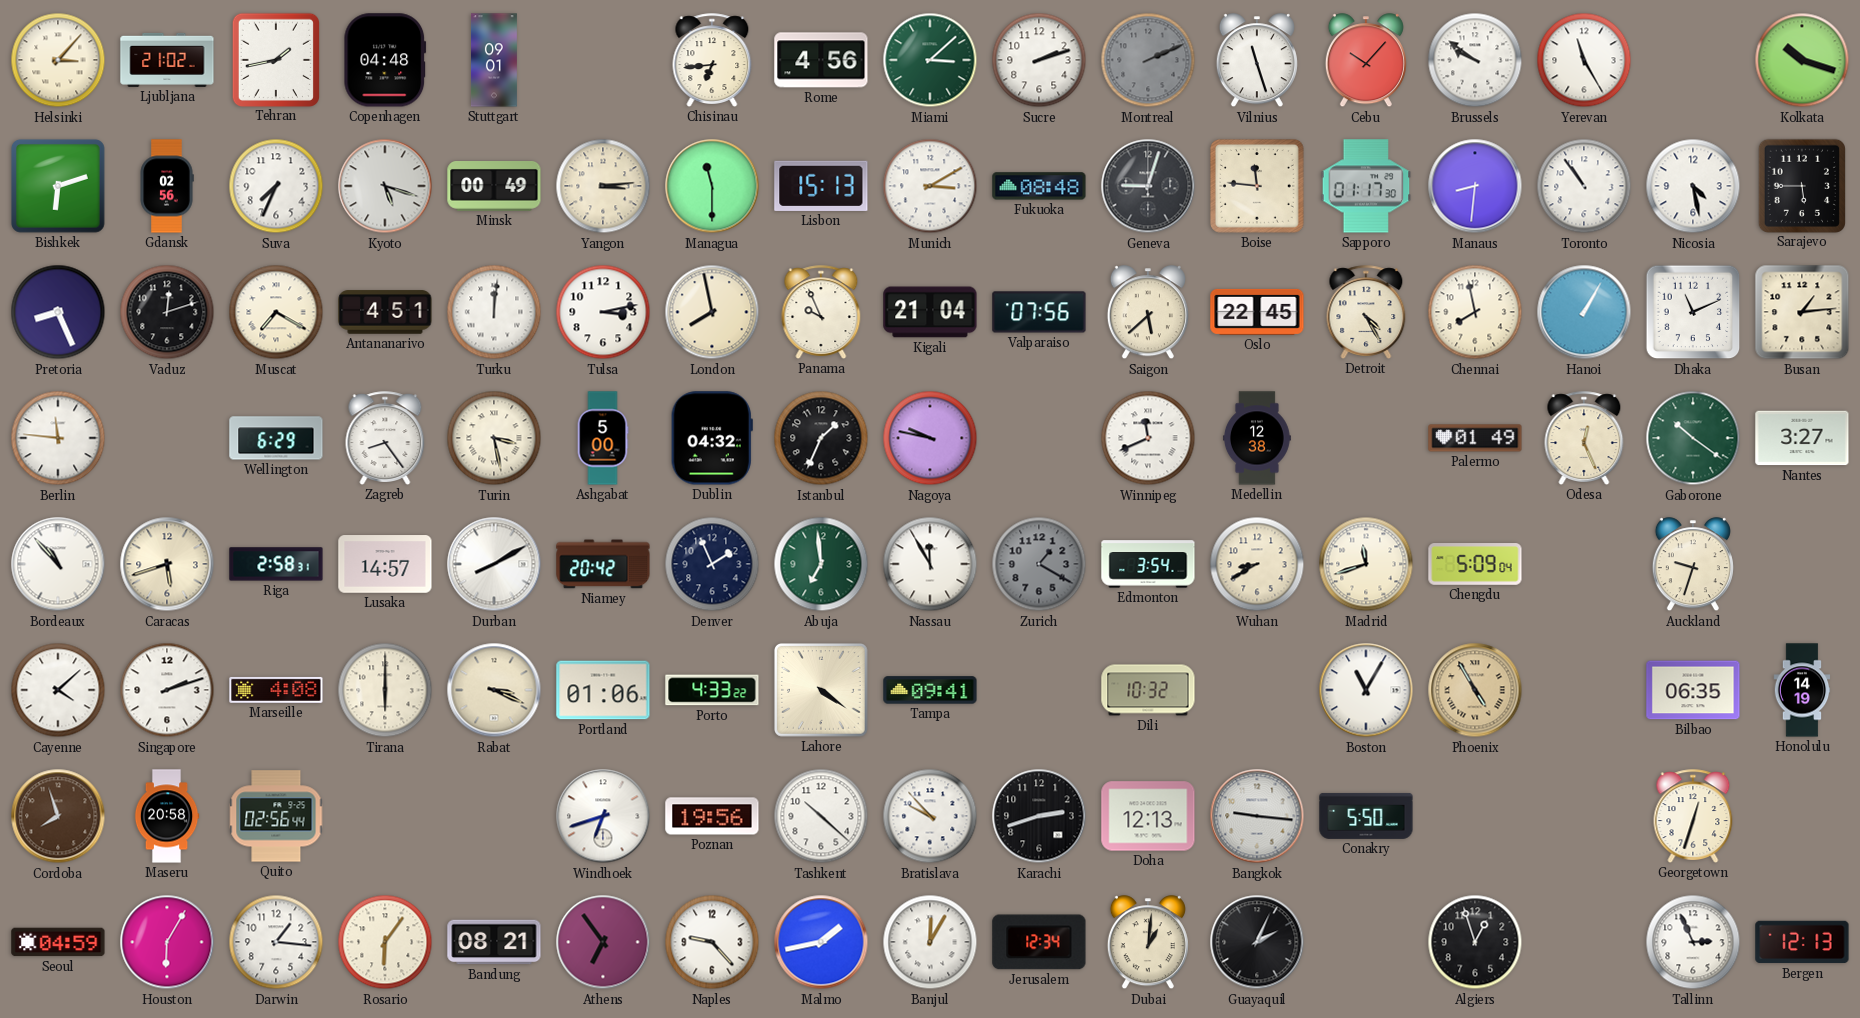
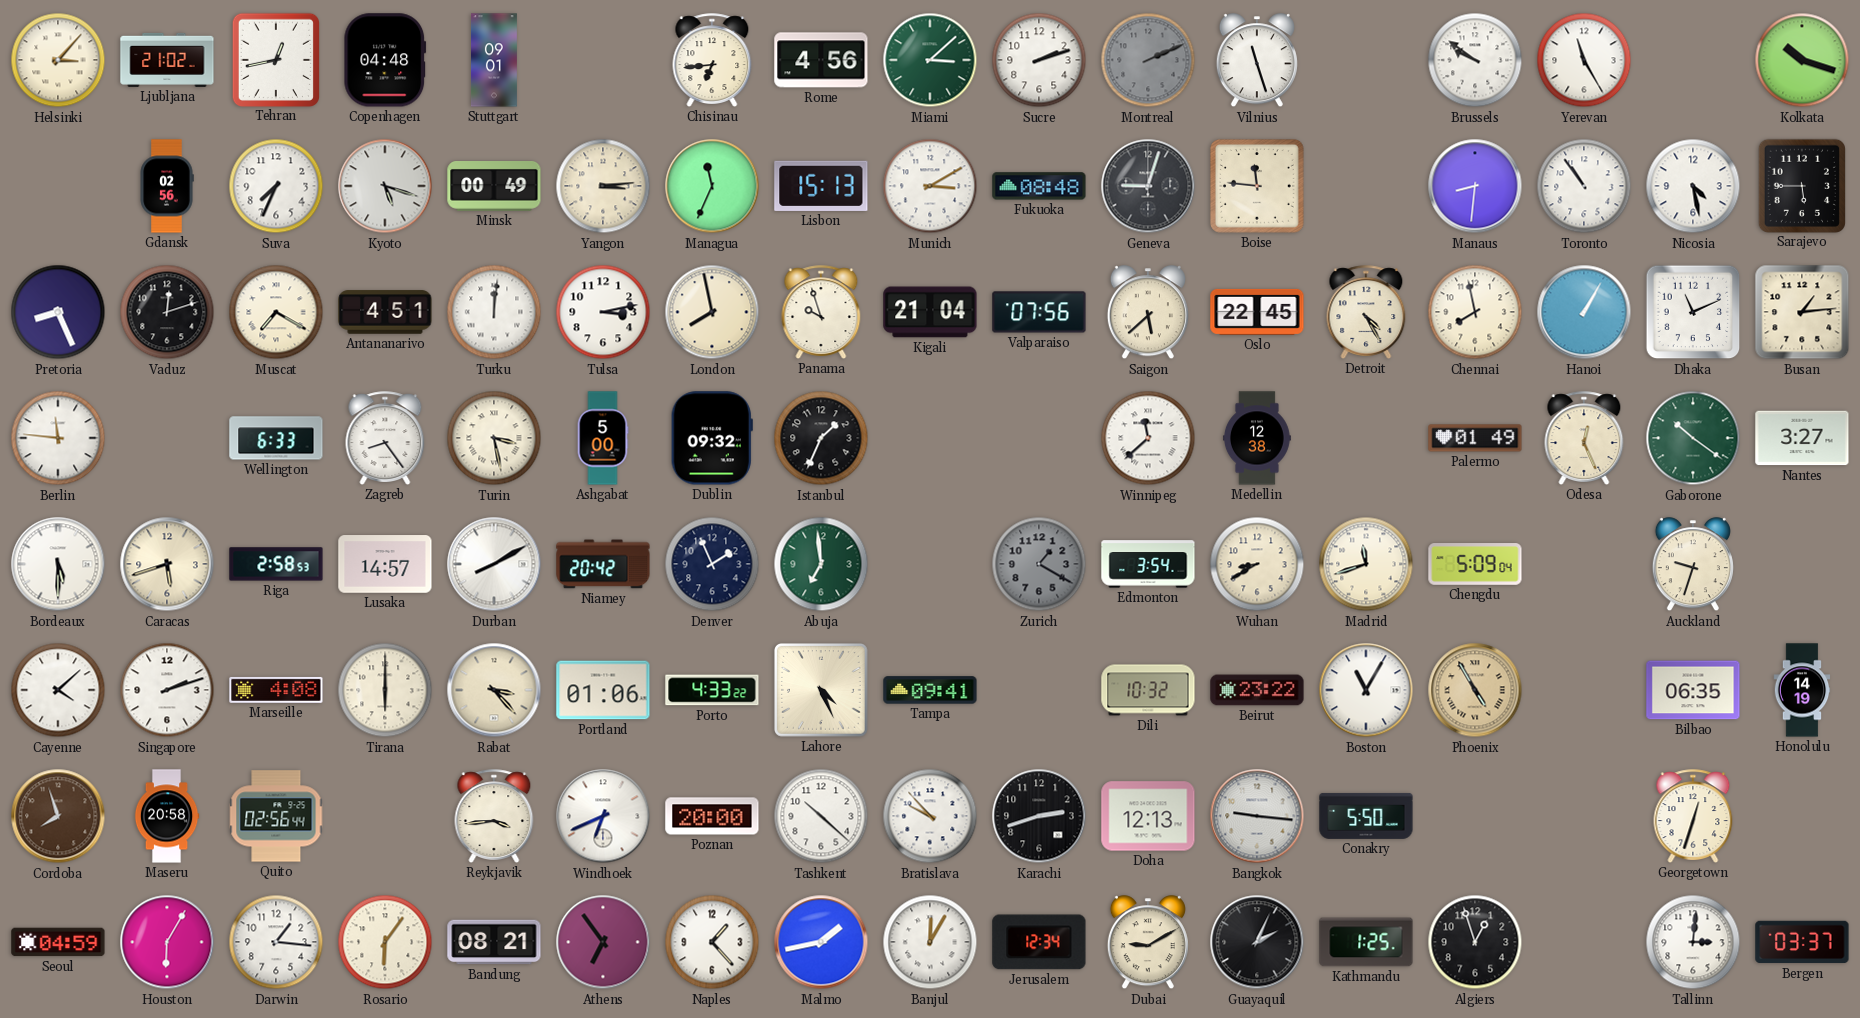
Tehran: 1:43 -> 12:43 (275, 59)
Cebu: 10:07 -> none (1366, 61)
Bishkek: 6:12 -> none (58, 186)
Managua: 11:30 -> 11:34 (712, 186)
Sapporo: 01:17 -> none (1366, 186)
Panama: 9:56 -> 9:57 (821, 312)
Wellington: 6:29 -> 6:33 (276, 438)
Dublin: 04:32 -> 09:32 (712, 438)
Nagoya: 9:47 -> none (930, 438)
Winnipeg: 11:41 -> 11:38 (1148, 438)
Bordeaux: 10:53 -> 5:30 (58, 564)
Riga: 2:58:31 -> 2:58:53 (276, 564)
Nassau: 11:55 -> none (930, 564)
Rabat: 3:19 -> 3:23 (494, 690)
Lahore: 4:21 -> 4:26 (821, 691)
Beirut: none -> 23:22 (1257, 690)
Reykjavik: none -> 3:44 (494, 816)
Windhoek: 6:42 -> 6:41 (603, 816)
Poznan: 19:56 -> 20:00 (712, 816)
Naples: 9:23 -> 1:23 (712, 942)
Dubai: 1:01 -> 9:10 (1148, 943)
Kathmandu: none -> 1:25 (1366, 942)
Tallinn: 2:56 -> 3:01 (1693, 942)
Bergen: 12:13 -> 03:37 (1802, 942)
